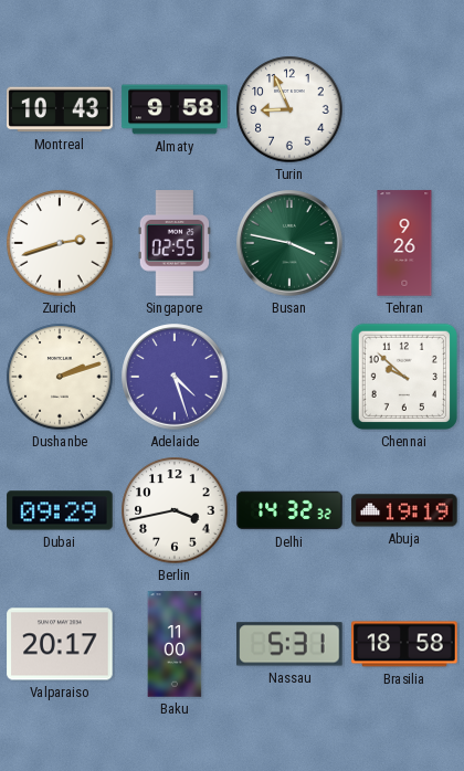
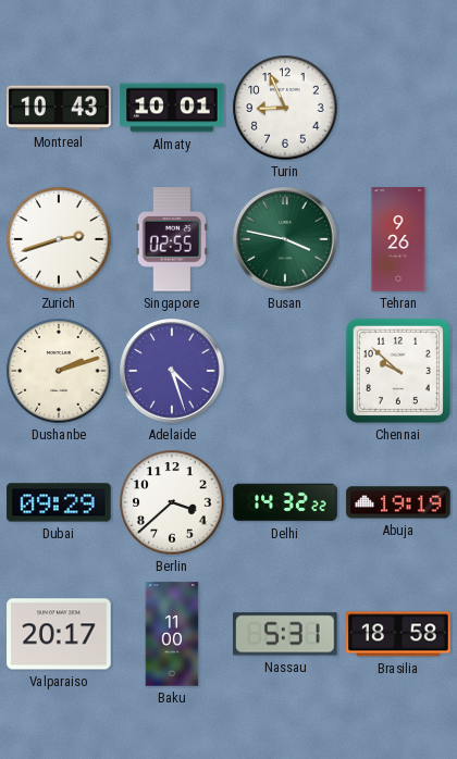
Almaty: 9:58 -> 10:01 (172, 108)
Berlin: 3:43 -> 3:38 (172, 502)
Delhi: 14:32:32 -> 14:32:22 (285, 502)
